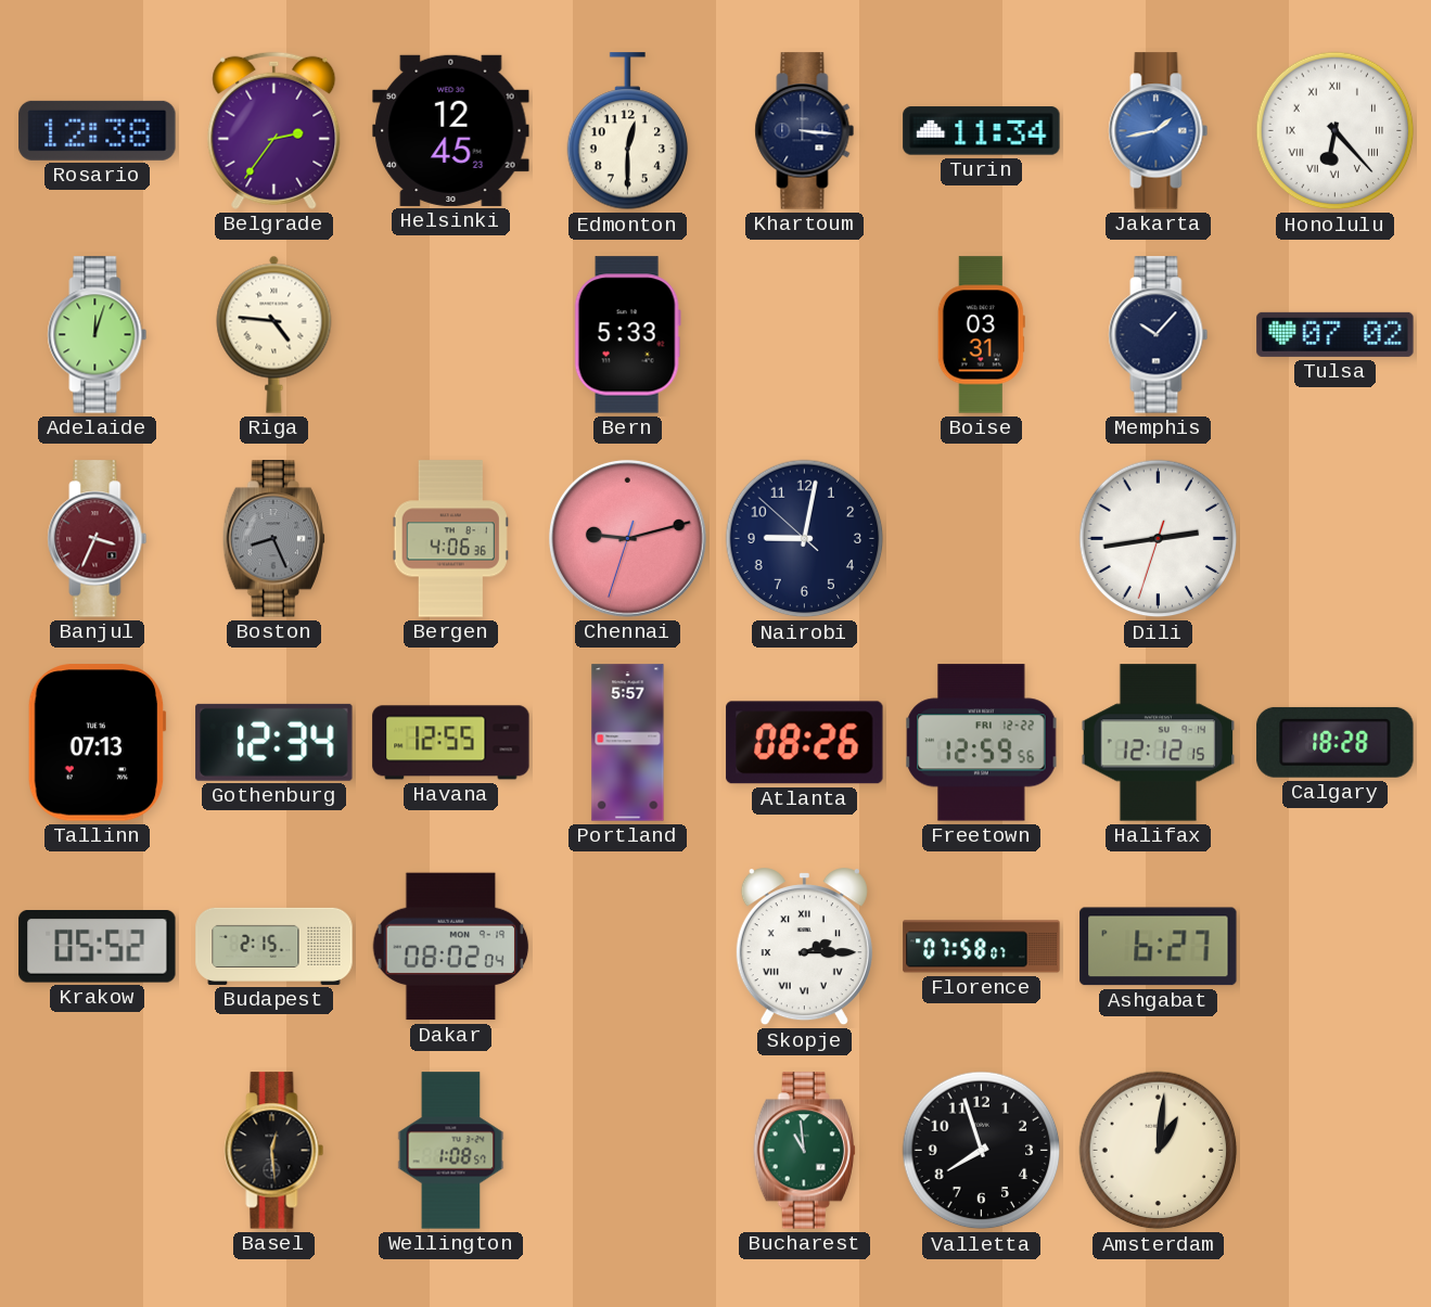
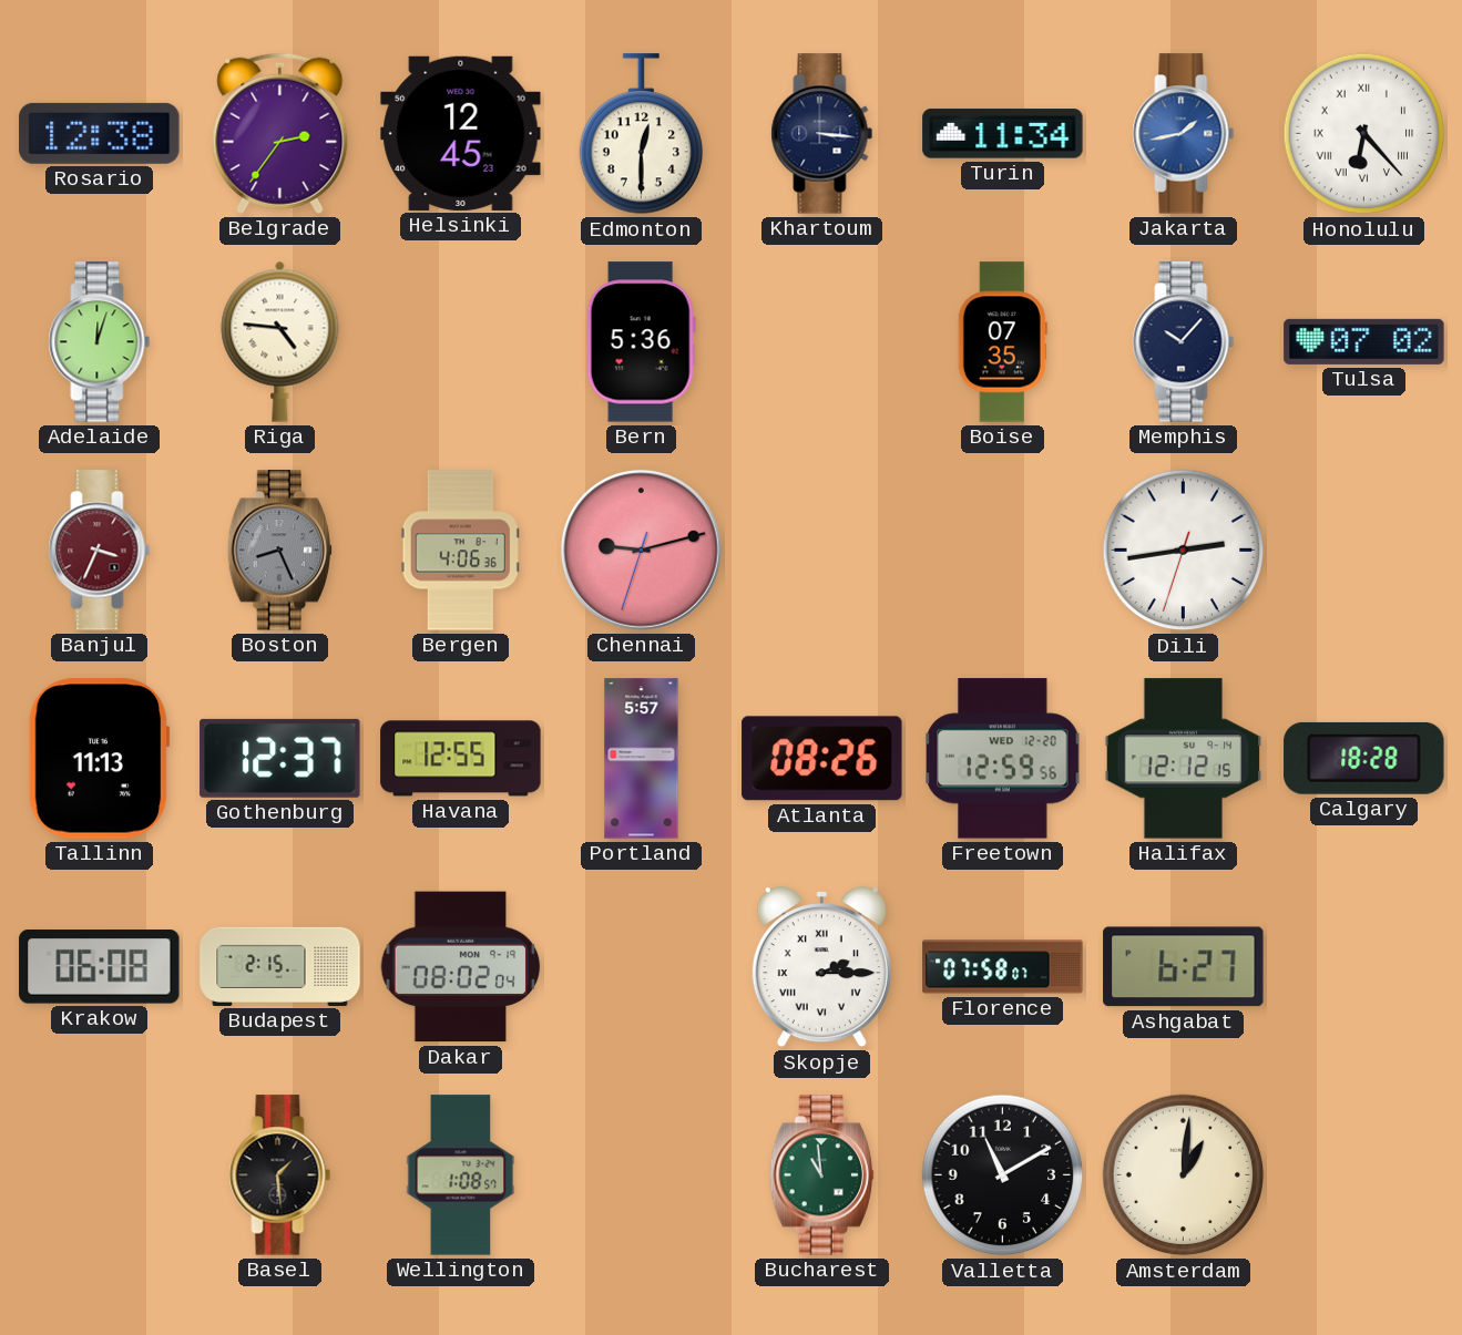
Bern: 5:33 -> 5:36 (641, 342)
Boise: 03:31 -> 07:35 (1002, 342)
Nairobi: 9:01 -> none (805, 539)
Tallinn: 07:13 -> 11:13 (99, 759)
Gothenburg: 12:34 -> 12:37 (280, 758)
Freetown date: FRI 12-22 -> WED 12-20 (1003, 759)
Krakow: 05:52 -> 06:08 (100, 967)
Basel: 12:29 -> 1:29 (280, 1175)
Valletta: 7:57 -> 11:10 (1003, 1175)
